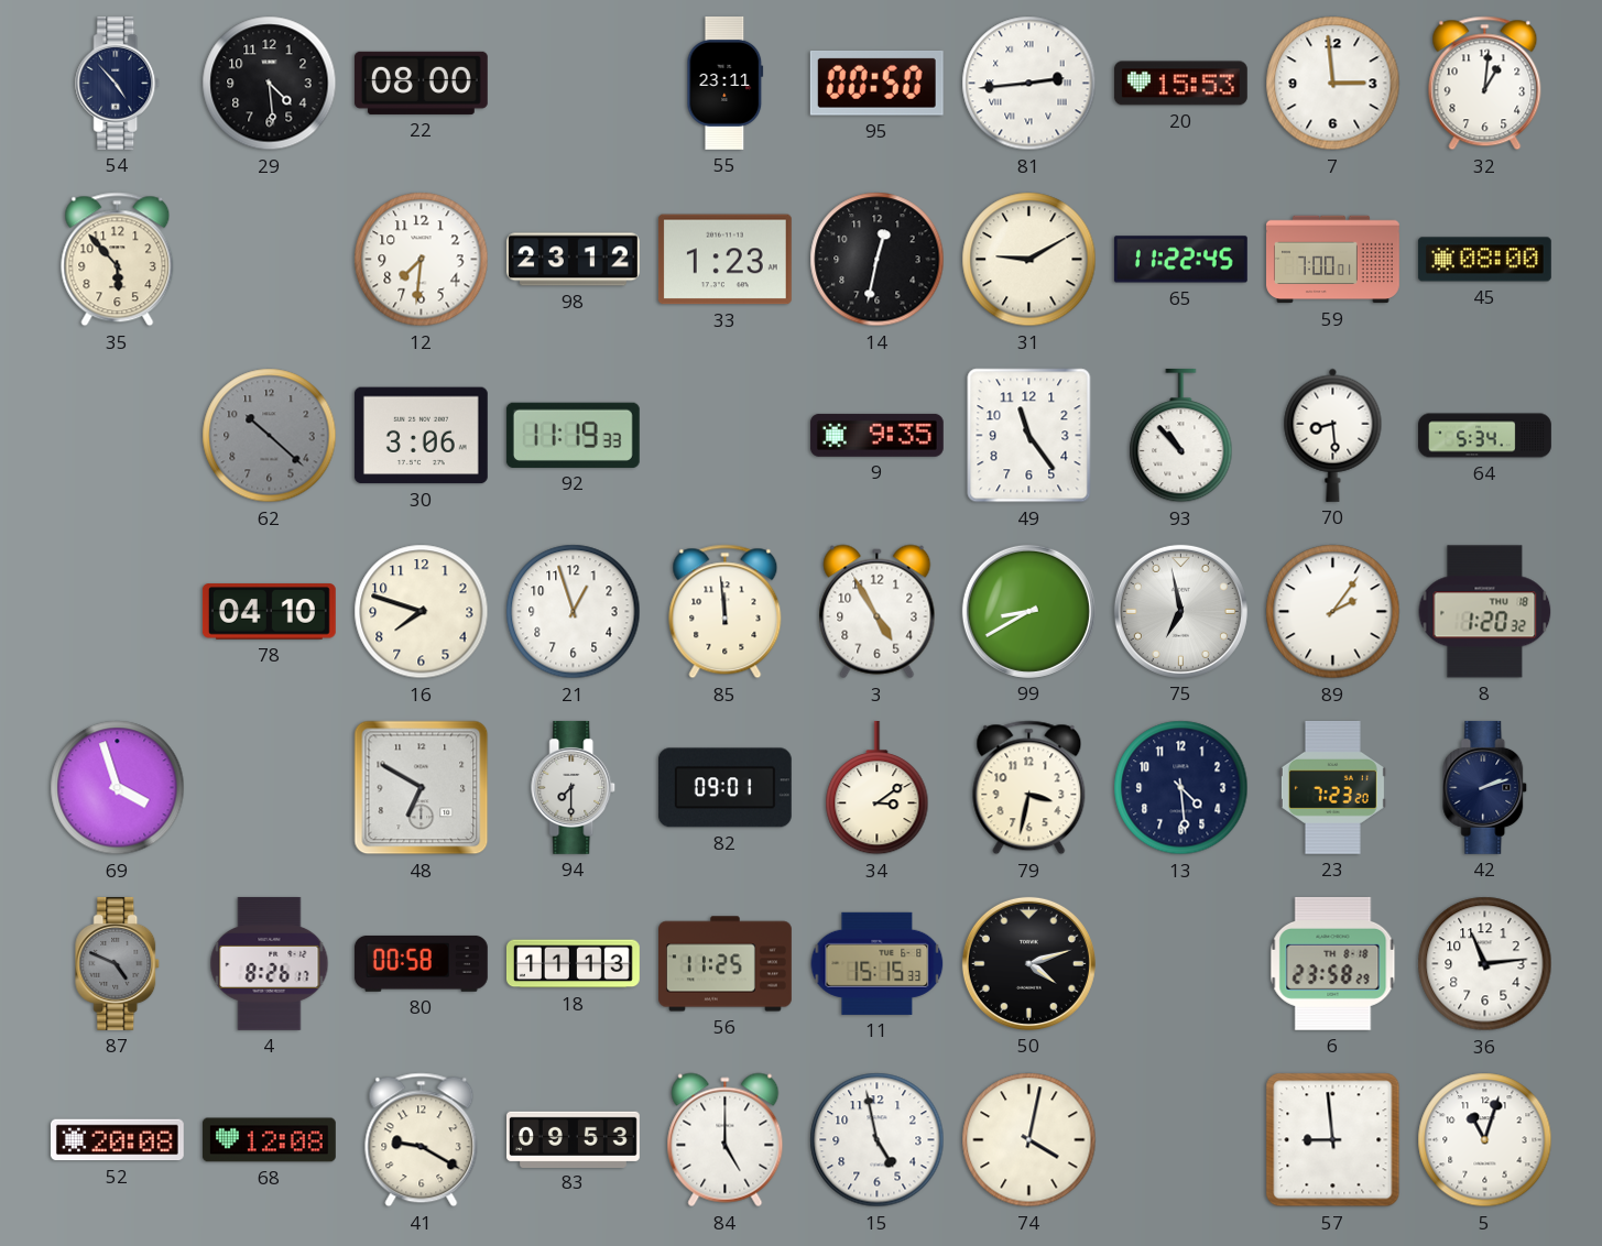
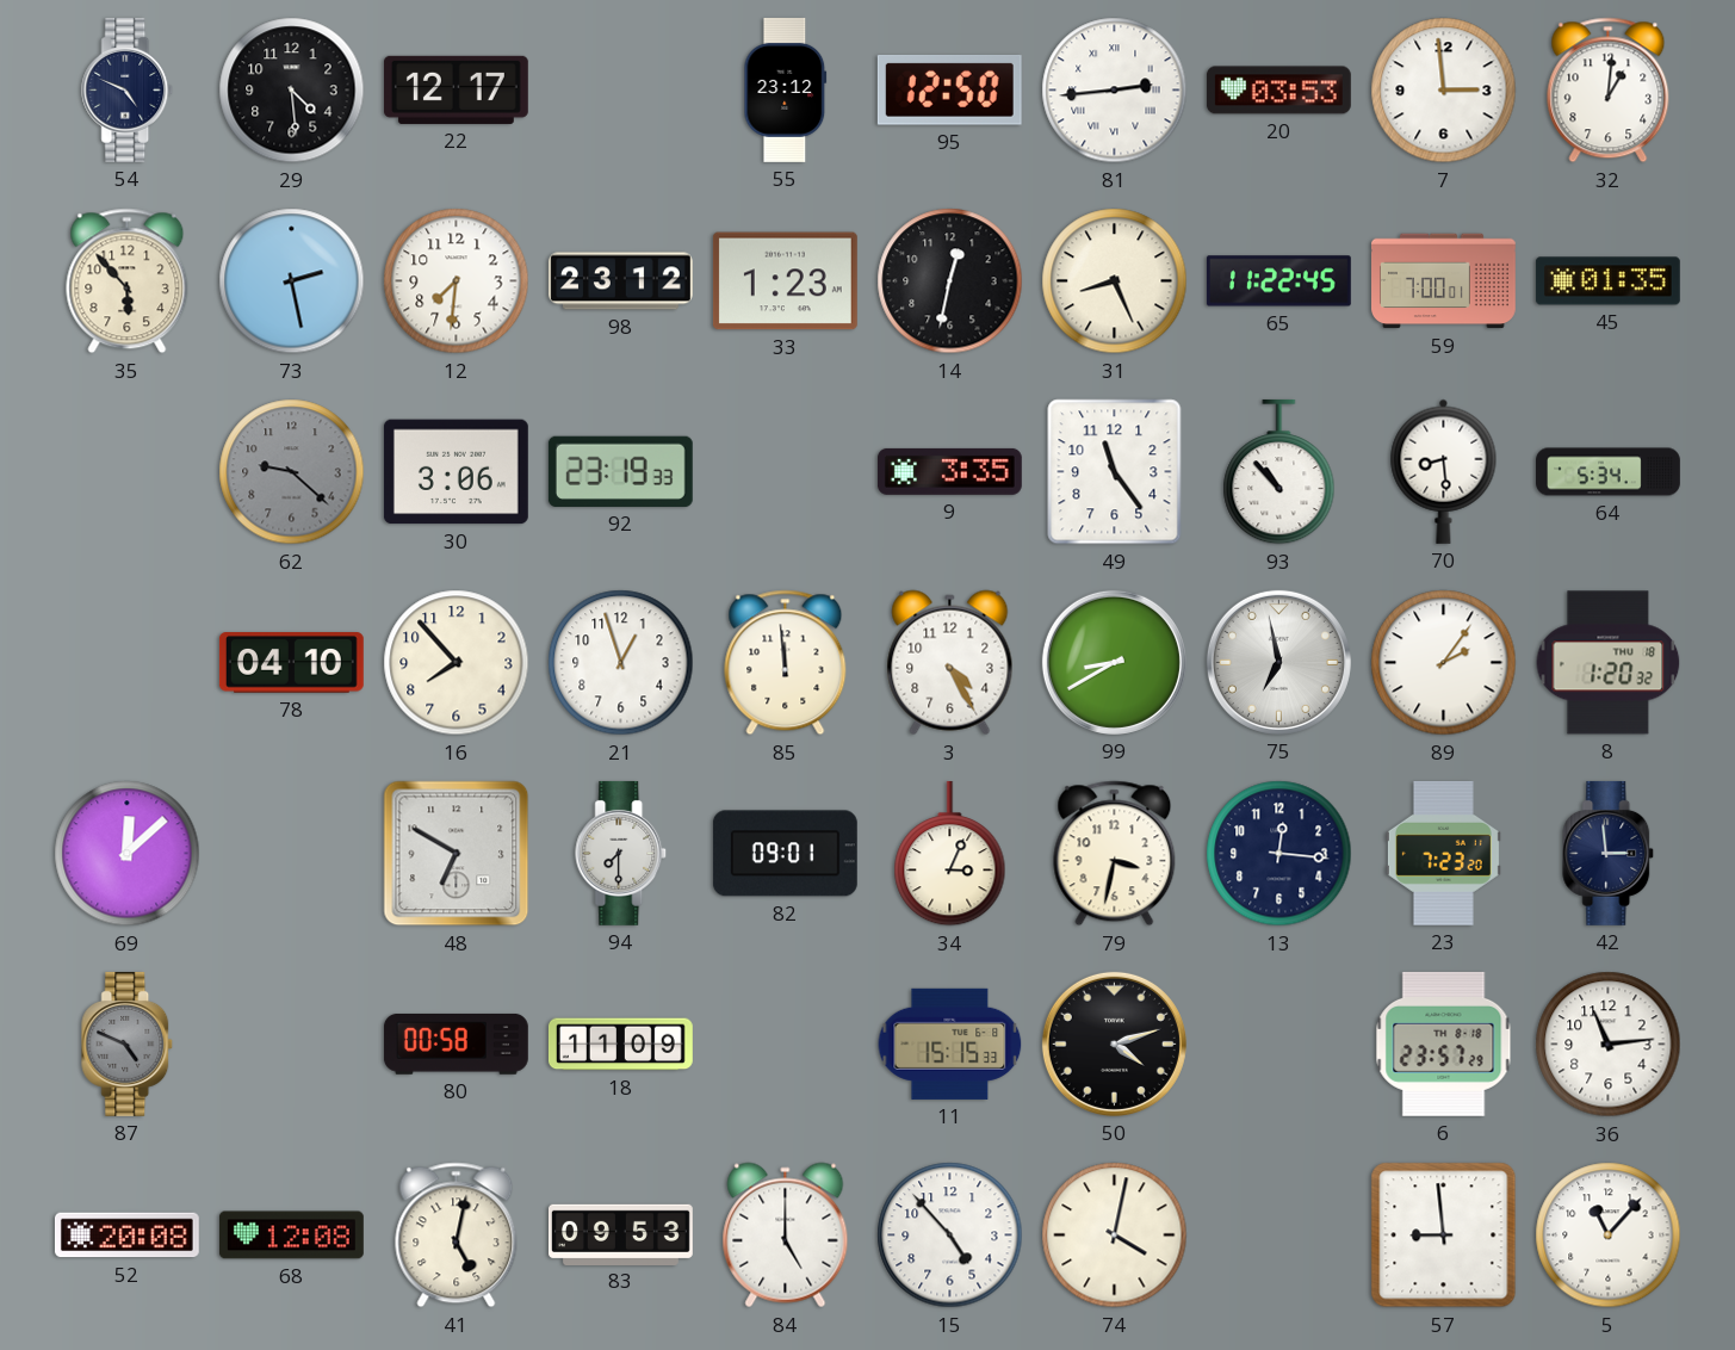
54: 4:53 -> 4:49 (128, 89)
22: 08:00 -> 12:17 (456, 89)
55: 23:11 -> 23:12 (786, 89)
95: 00:50 -> 12:50 (949, 89)
20: 15:53 -> 03:53 (1278, 91)
73: none -> 2:28 (292, 281)
31: 9:10 -> 8:26 (1115, 281)
45: 08:00 -> 01:35 (1607, 281)
62: 10:22 -> 9:22 (292, 472)
92: 11:19 -> 23:19 (620, 471)
9: 9:35 -> 3:35 (949, 471)
16: 7:48 -> 7:53 (457, 663)
3: 4:55 -> 4:25 (950, 663)
69: 3:57 -> 12:08 (128, 854)
34: 3:09 -> 3:04 (950, 854)
13: 4:29 -> 12:16 (1279, 854)
42: 2:12 -> 2:59 (1609, 853)
4: 8:26 -> none (270, 963)
18: 11:13 -> 11:09 (620, 1045)
56: 11:25 -> none (726, 964)
6: 23:58 -> 23:57 (1444, 1044)
41: 9:20 -> 5:02 (457, 1236)
15: 4:58 -> 4:53 (950, 1236)
5: 11:03 -> 11:07 (1609, 1236)
